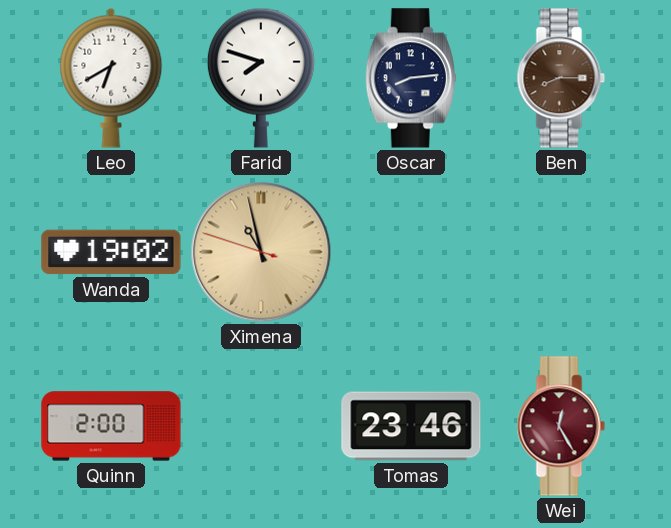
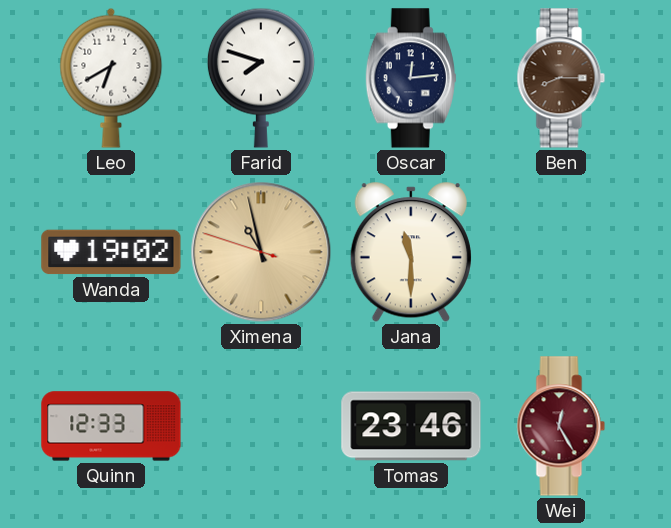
Oscar: 8:14 -> 12:14 (411, 78)
Jana: none -> 11:30 (411, 253)
Quinn: 2:00 -> 12:33 (111, 426)
